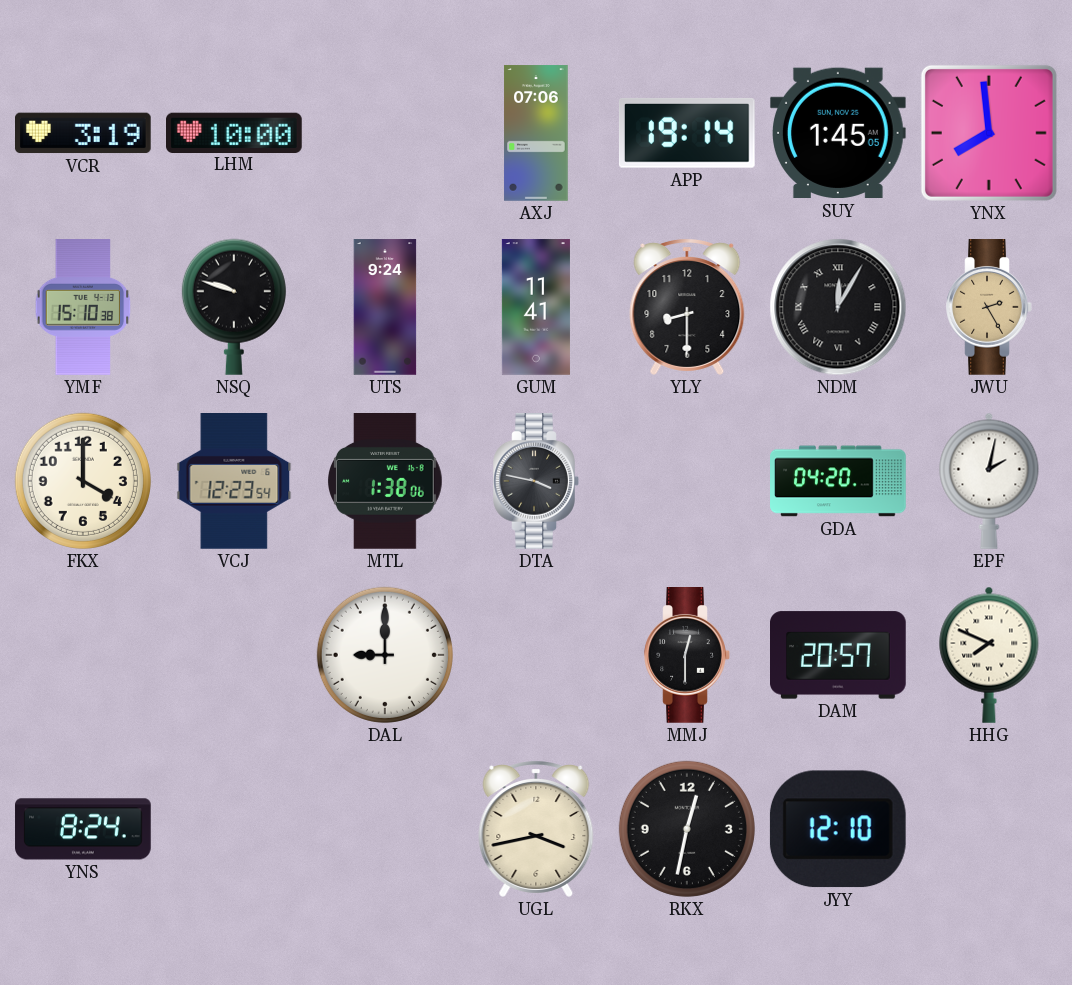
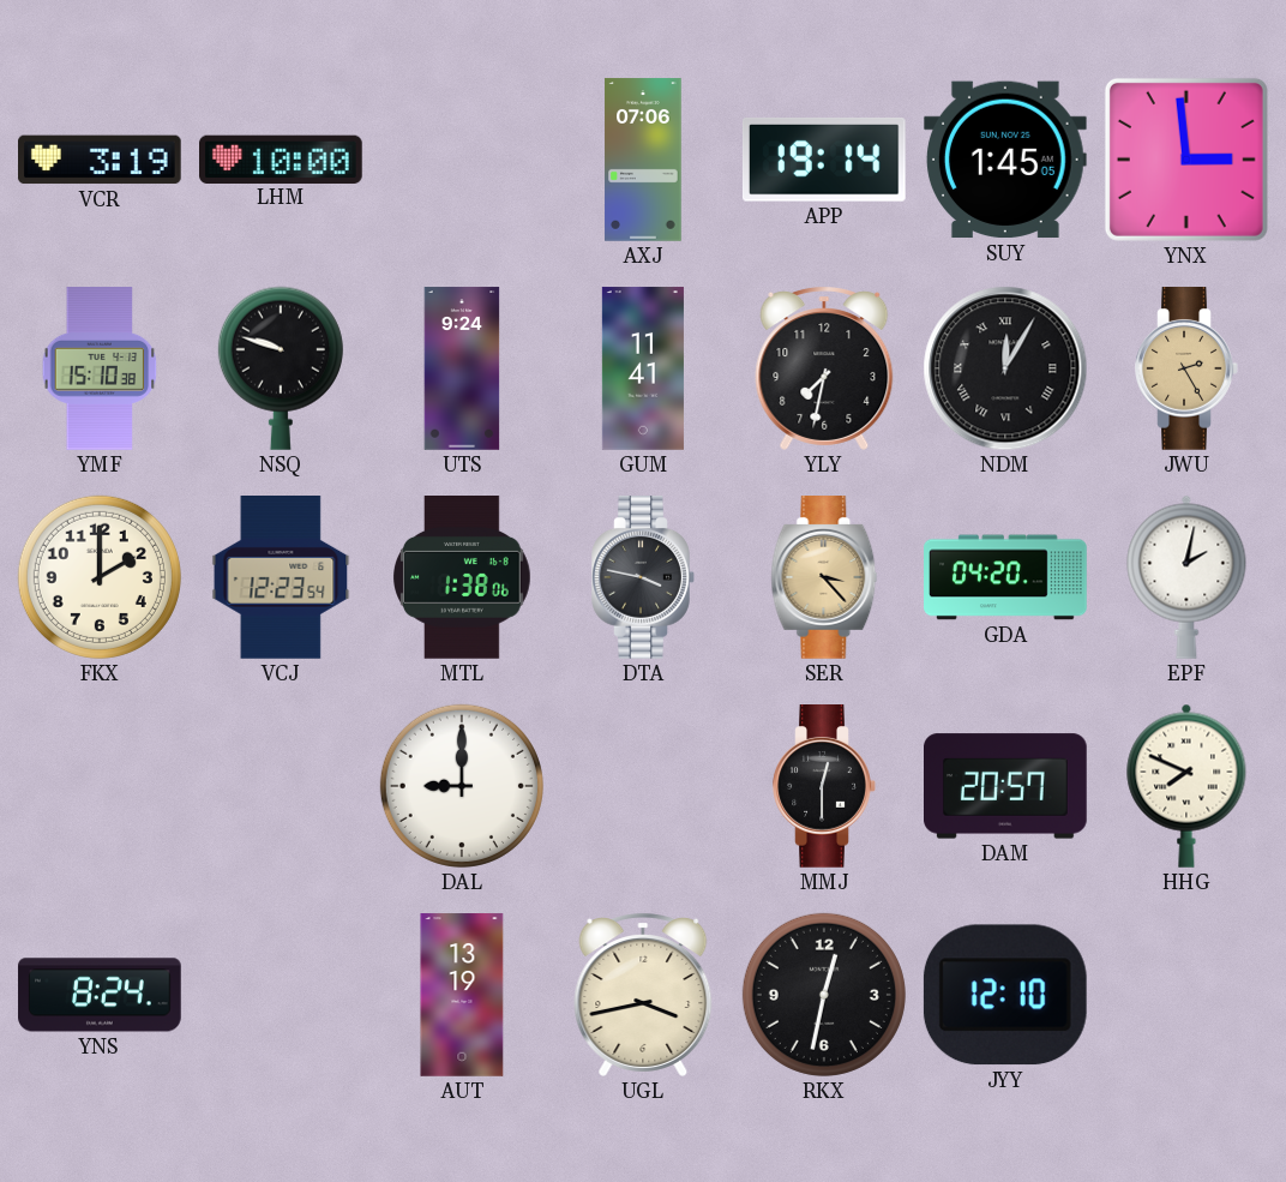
YNX: 7:59 -> 2:59 (1186, 160)
YLY: 8:30 -> 7:32 (824, 368)
FKX: 4:00 -> 2:00 (100, 577)
SER: none -> 3:23 (824, 578)
AUT: none -> 13:19 (462, 995)
